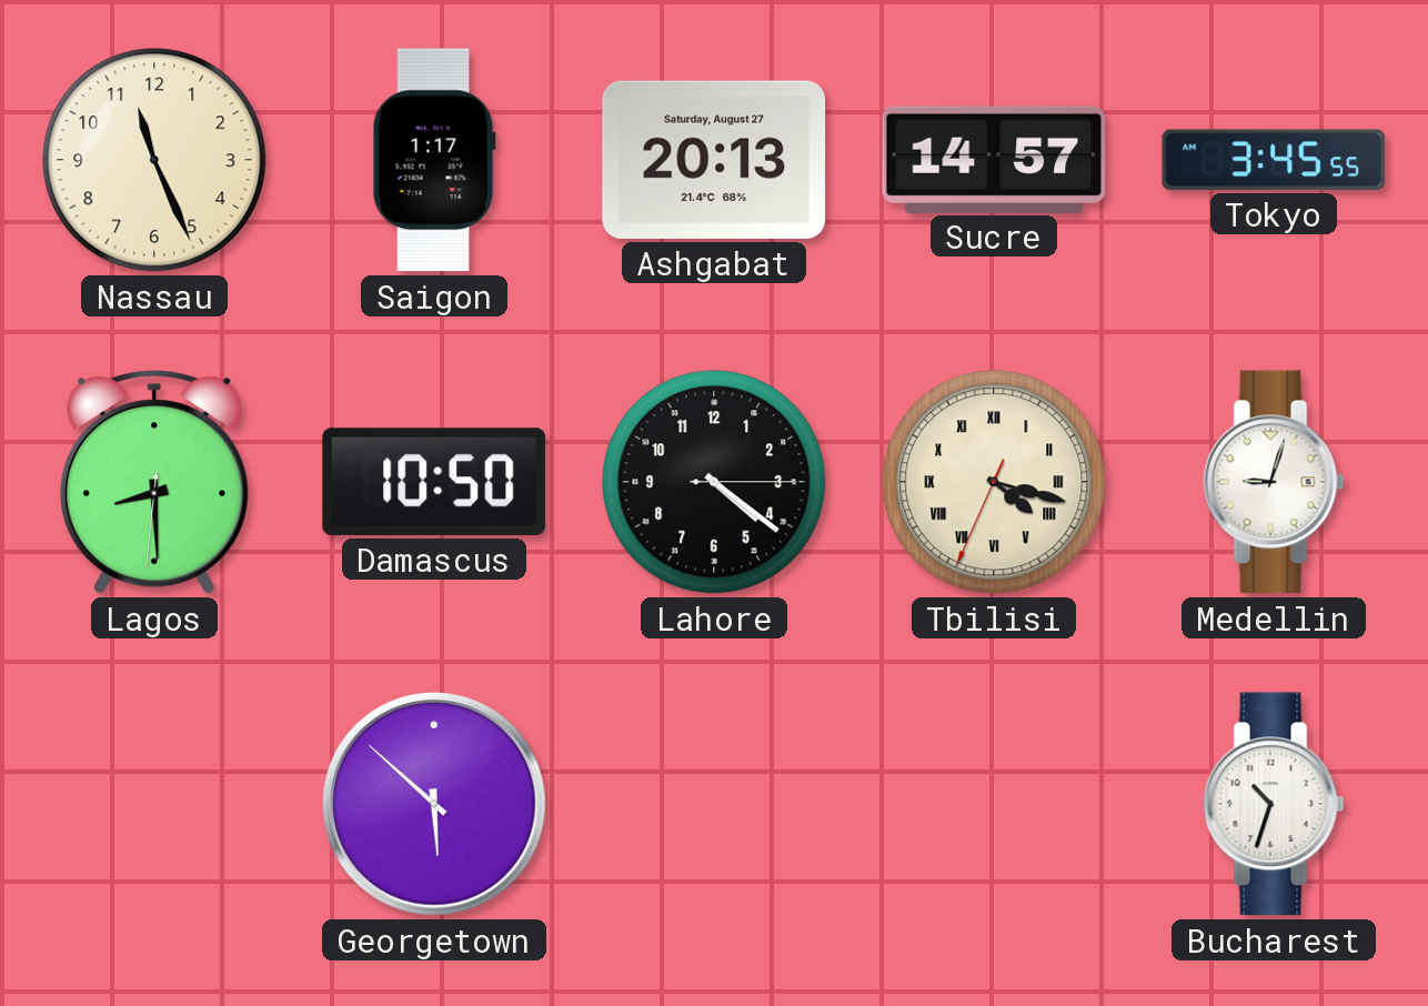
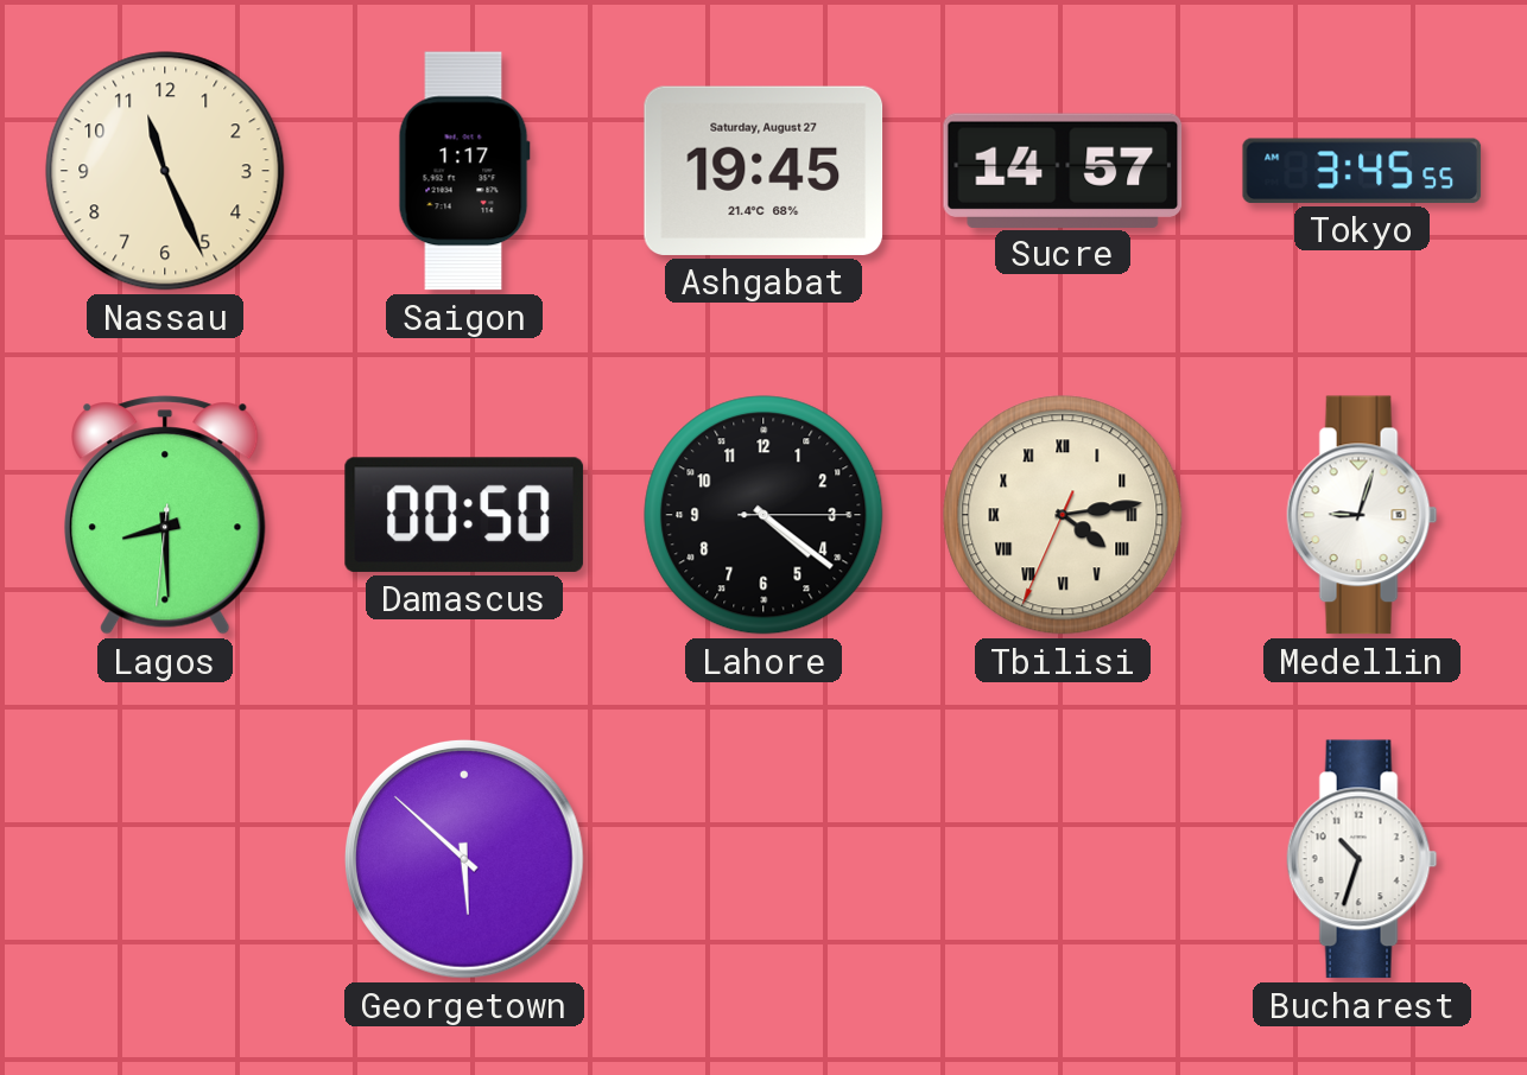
Ashgabat: 20:13 -> 19:45 (763, 171)
Damascus: 10:50 -> 00:50 (464, 515)
Tbilisi: 4:17 -> 4:13 (1063, 515)
